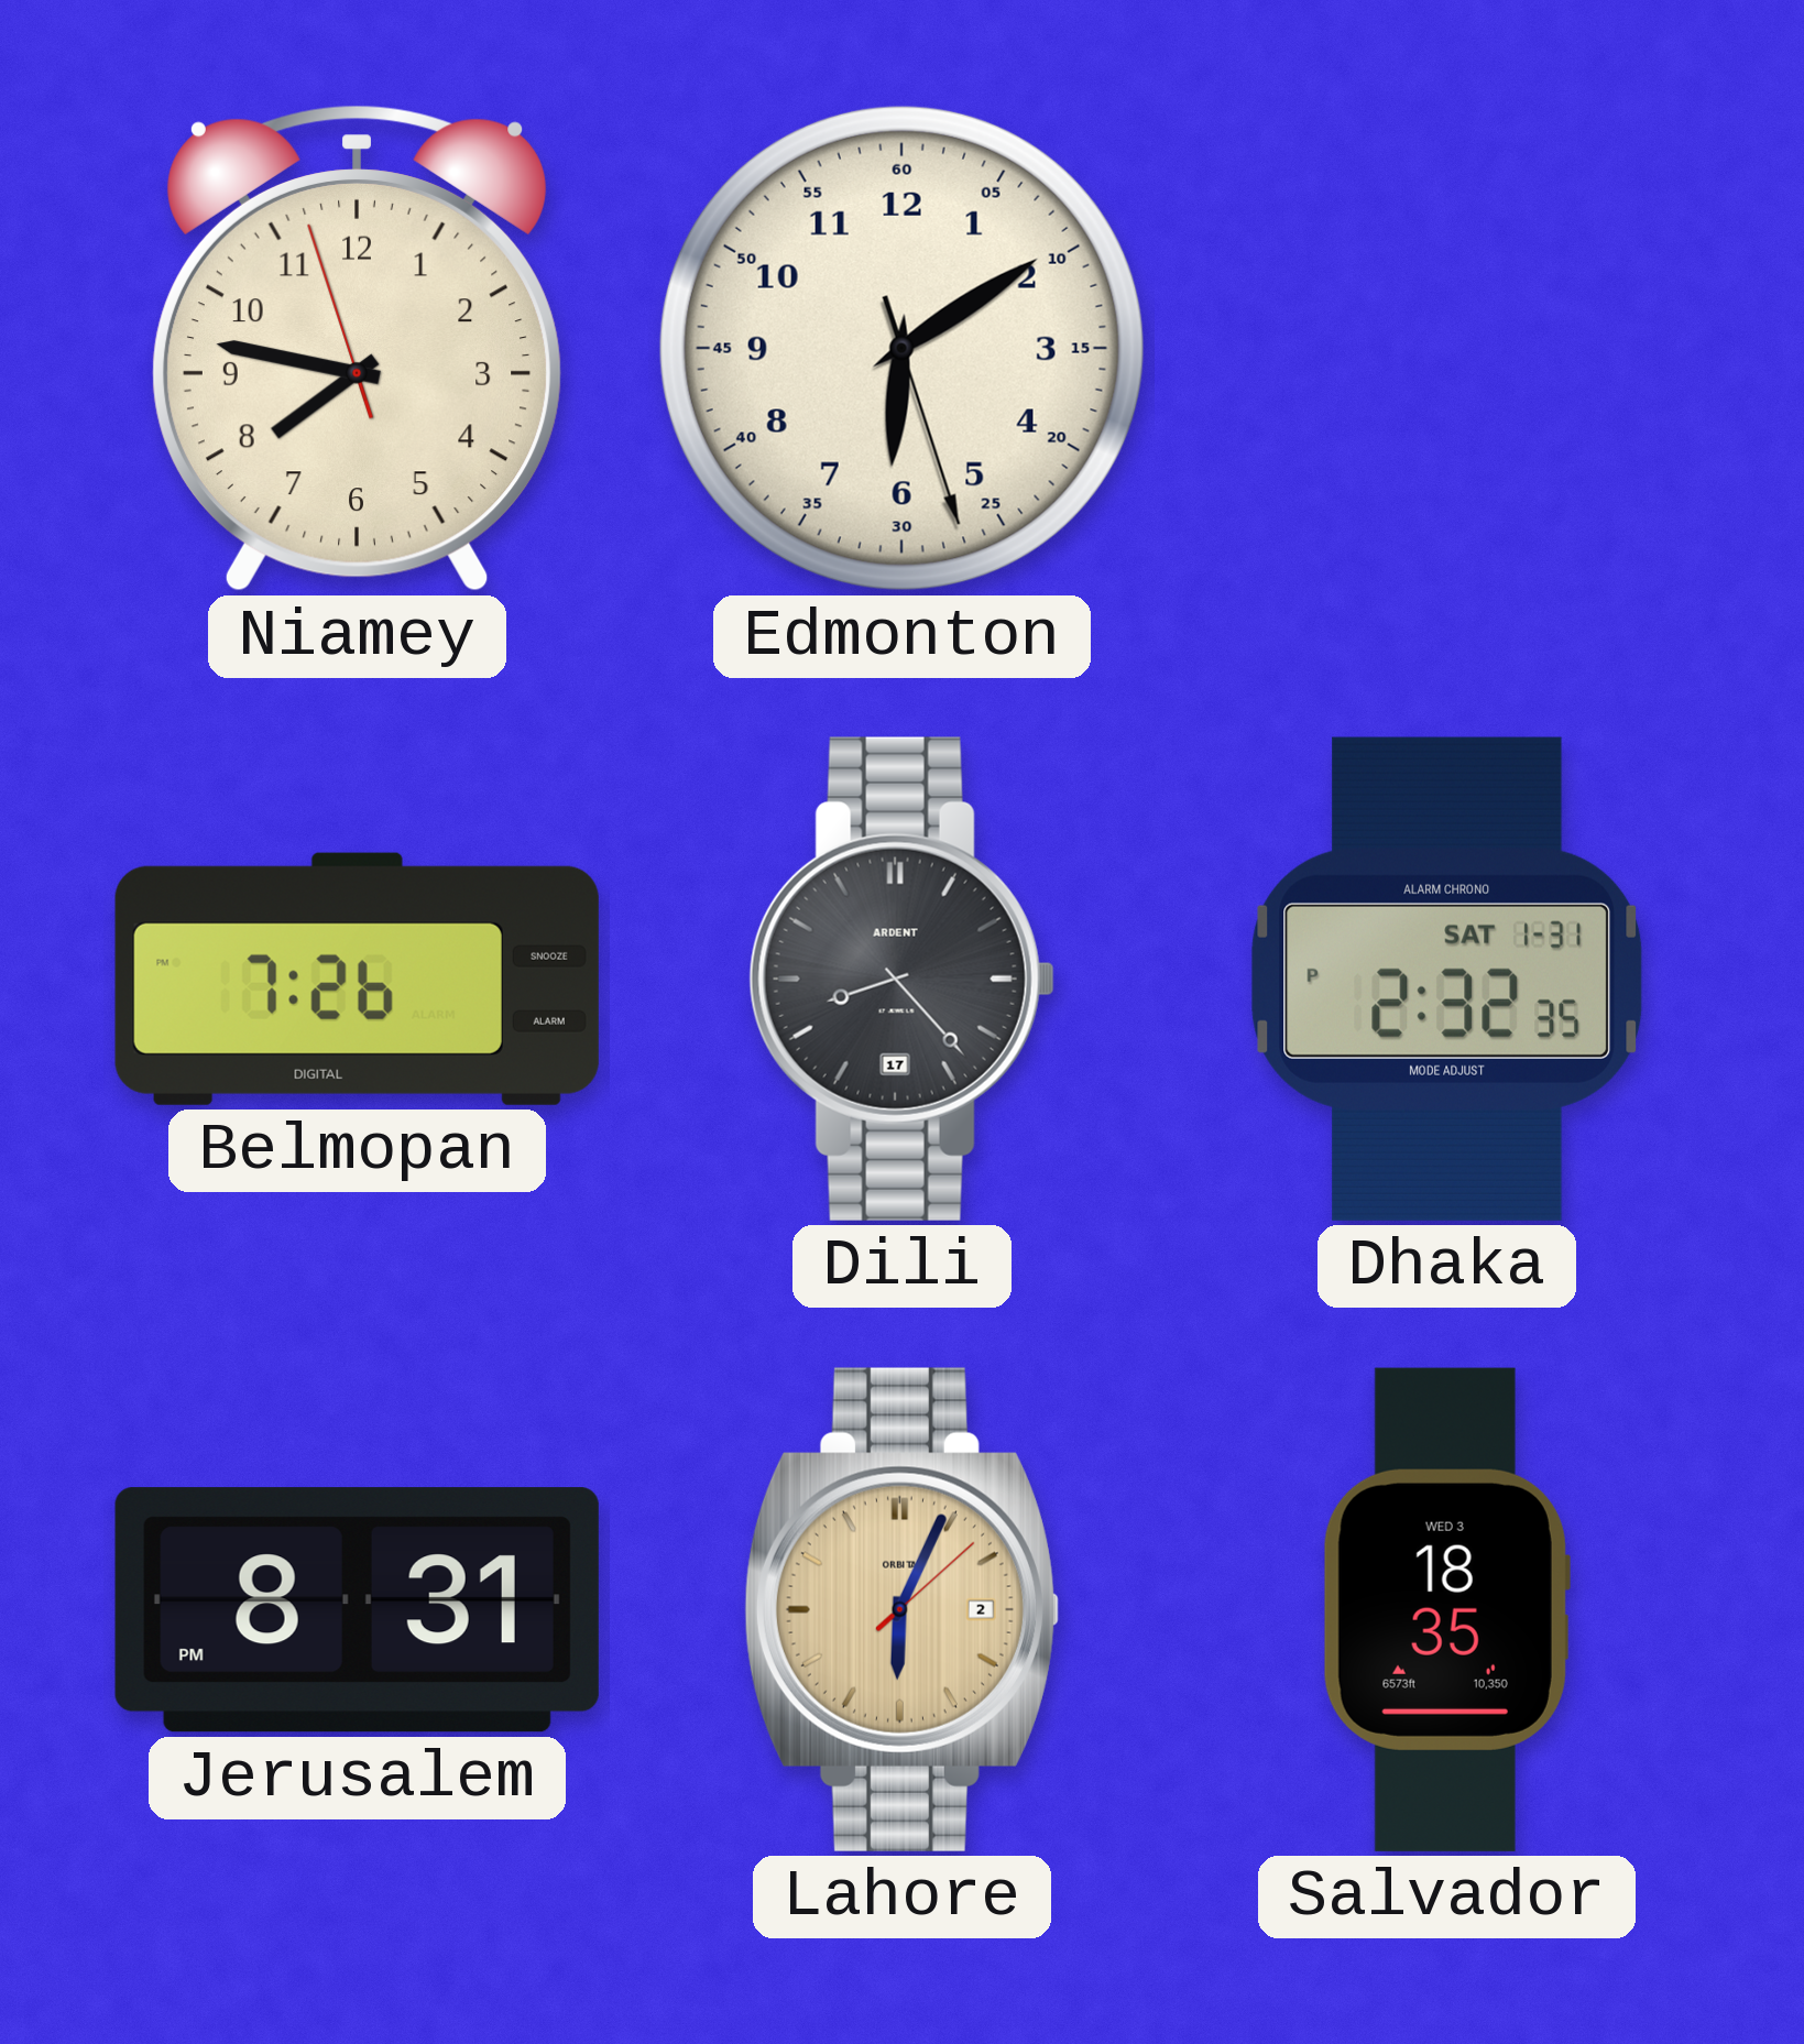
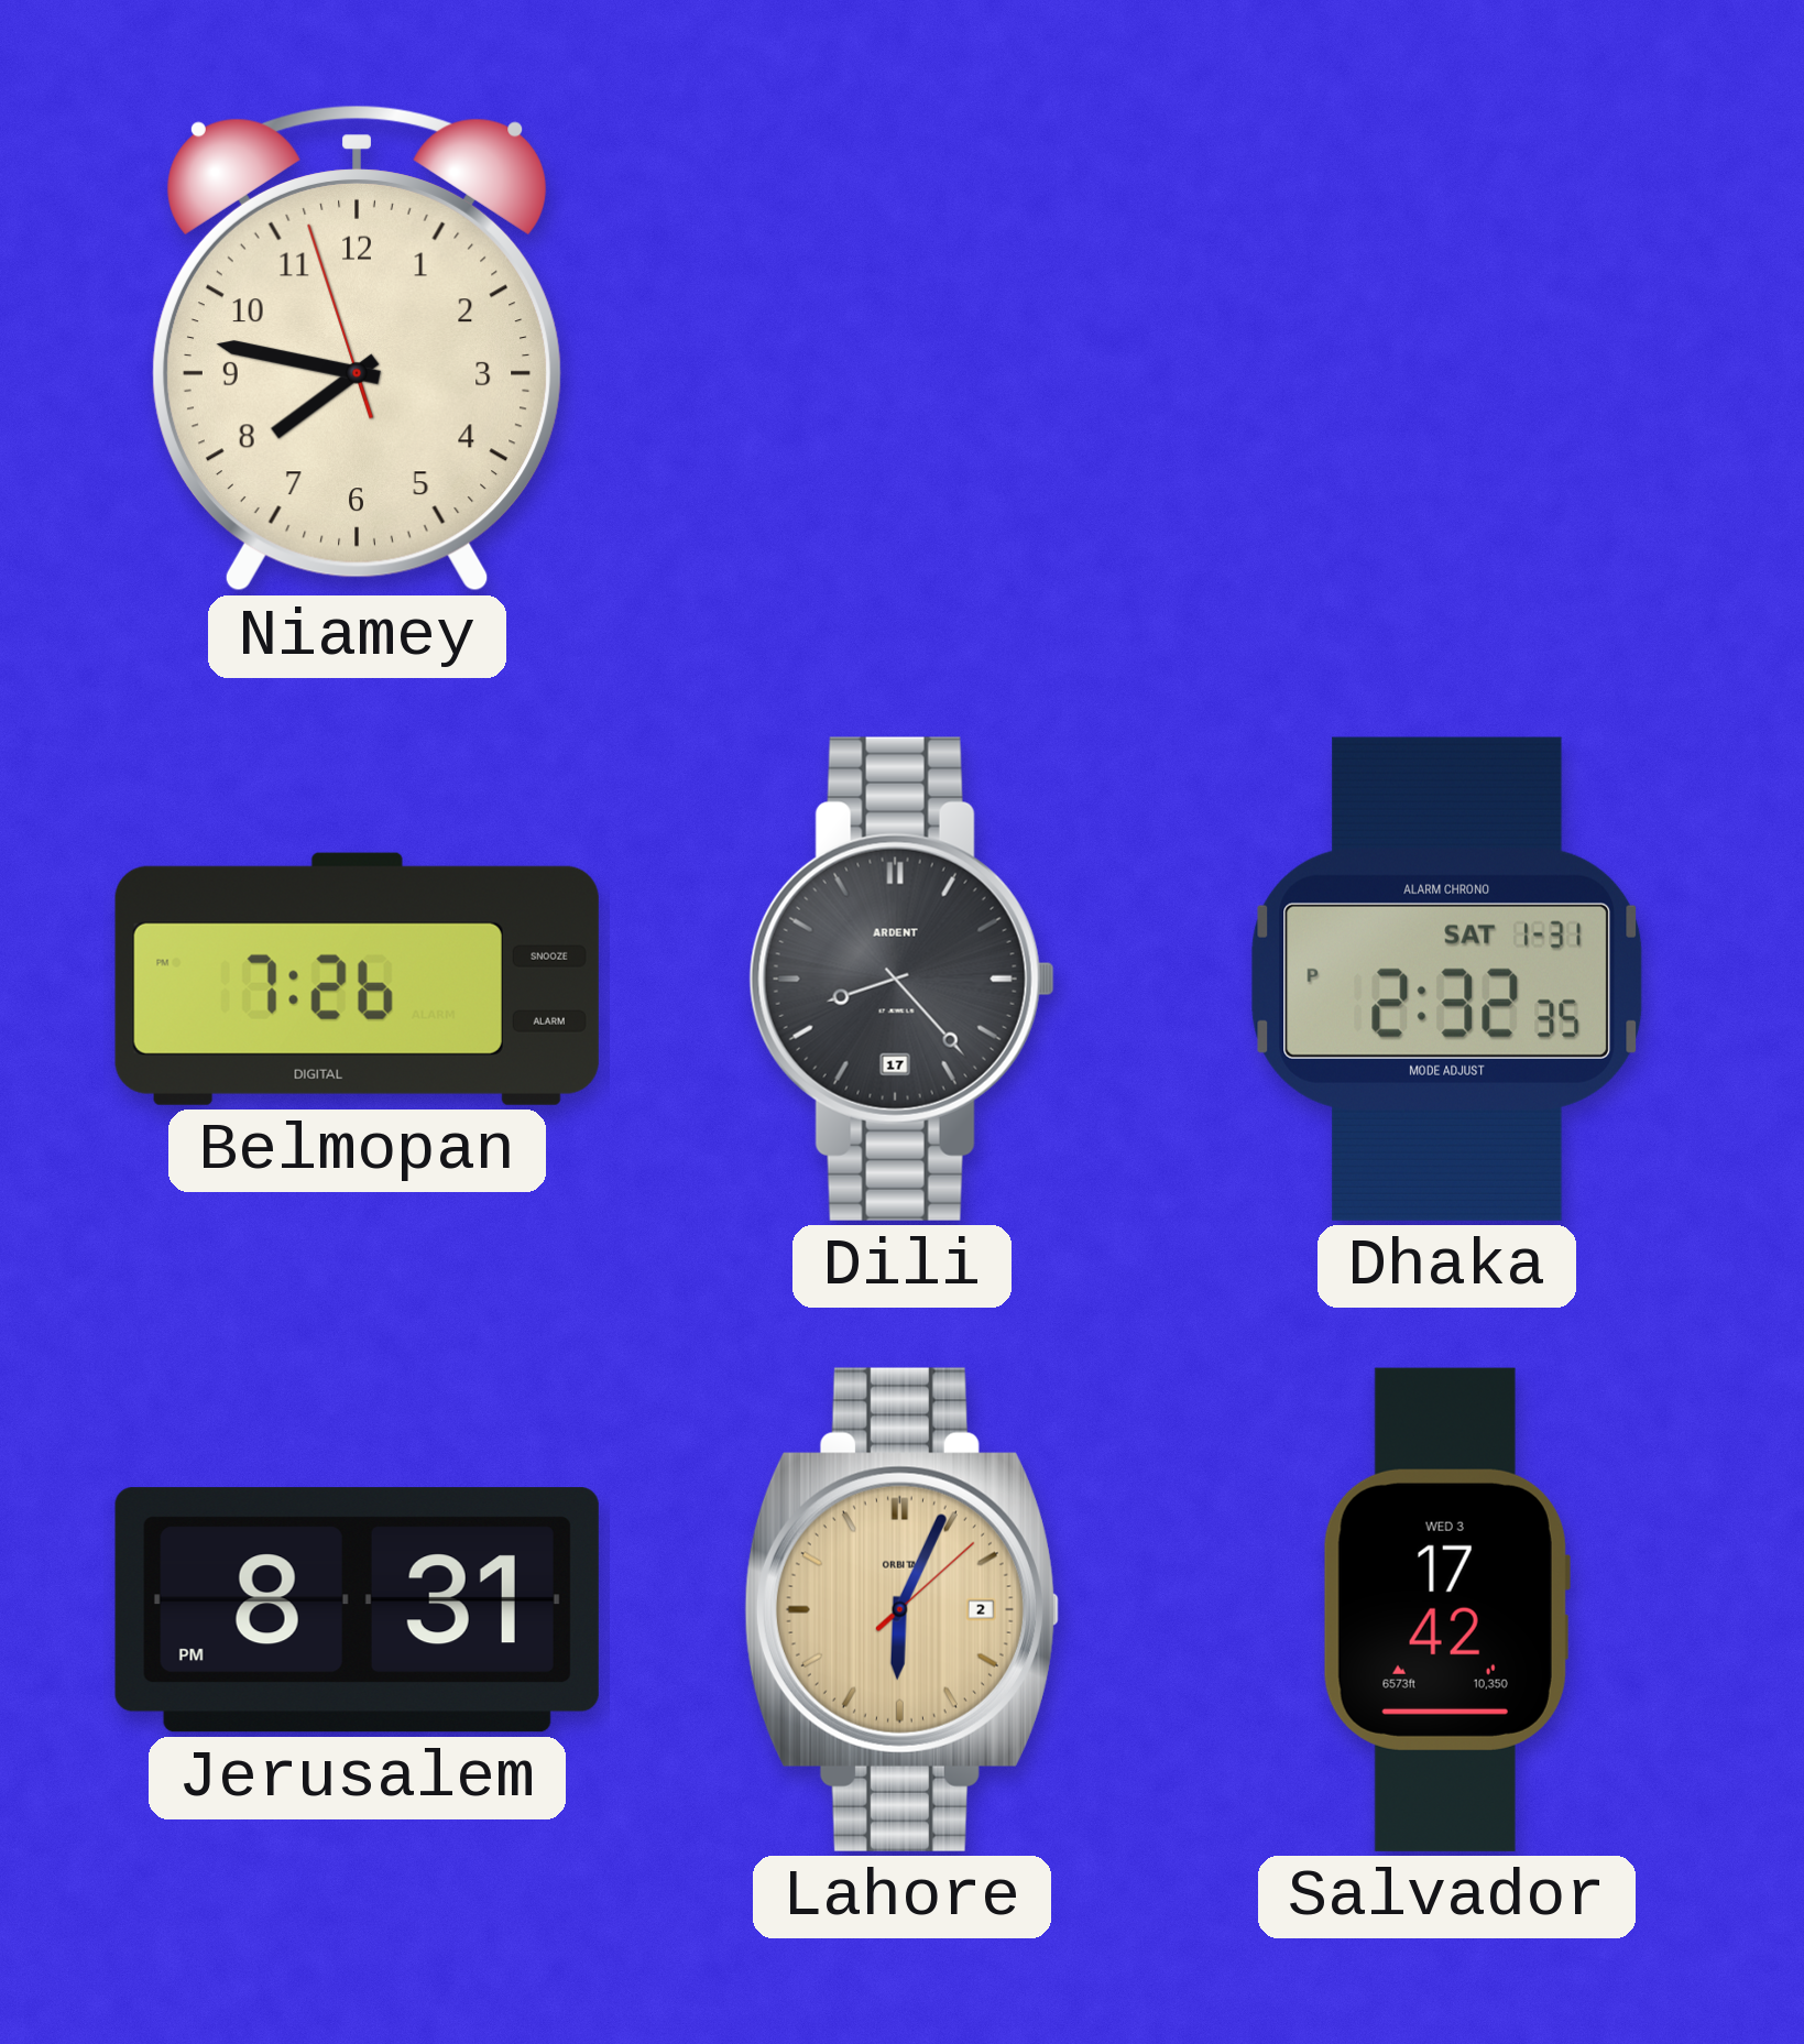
Edmonton: 6:09 -> none (901, 348)
Salvador: 18:35 -> 17:42 (1446, 1609)
